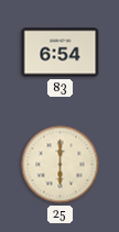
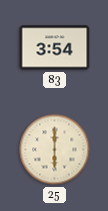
83: 6:54 -> 3:54 (55, 48)
